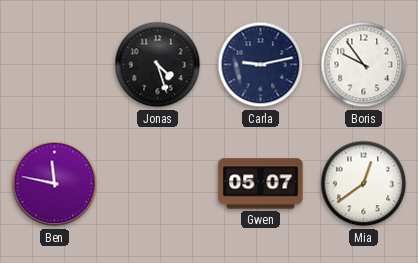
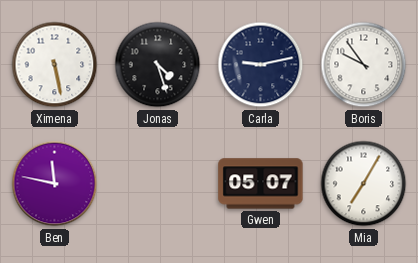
Ximena: none -> 5:28 (55, 65)
Mia: 12:39 -> 7:05 (364, 184)
